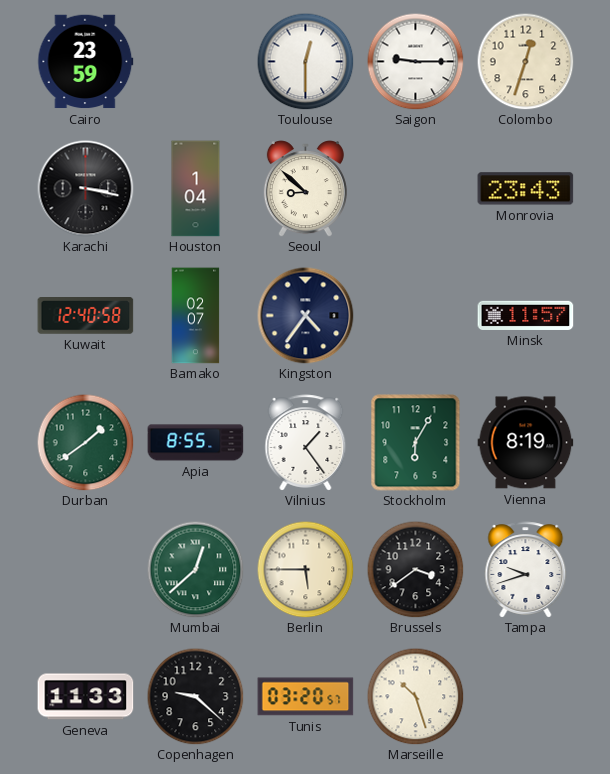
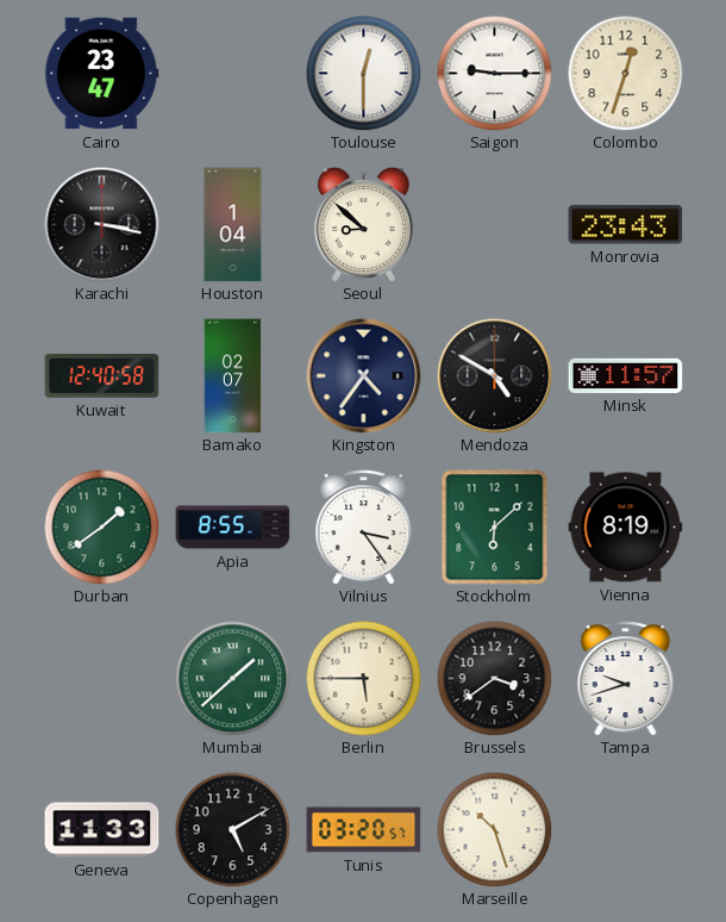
Cairo: 23:59 -> 23:47 (102, 74)
Mendoza: none -> 4:50 (495, 376)
Vilnius: 1:24 -> 3:24 (364, 528)
Stockholm: 6:05 -> 6:08 (495, 528)
Mumbai: 12:38 -> 1:38 (232, 678)
Copenhagen: 9:22 -> 5:10 (232, 829)
